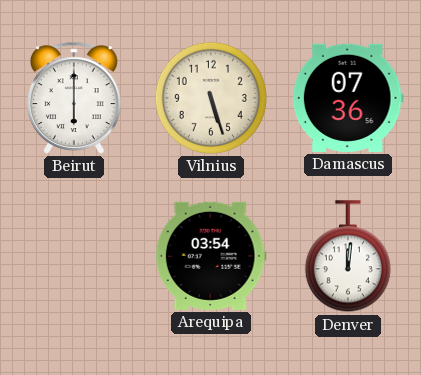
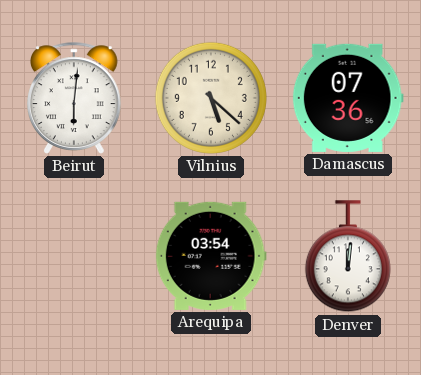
Beirut: 6:00 -> 6:01 (75, 98)
Vilnius: 5:27 -> 5:22 (211, 98)
